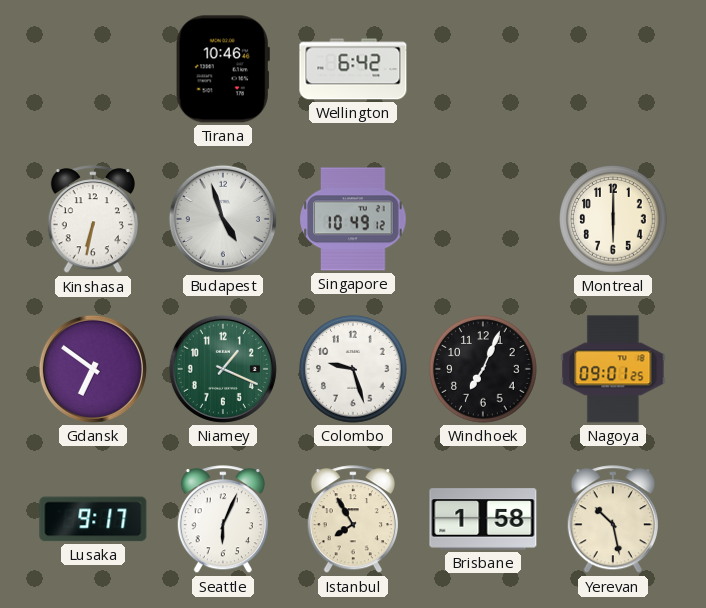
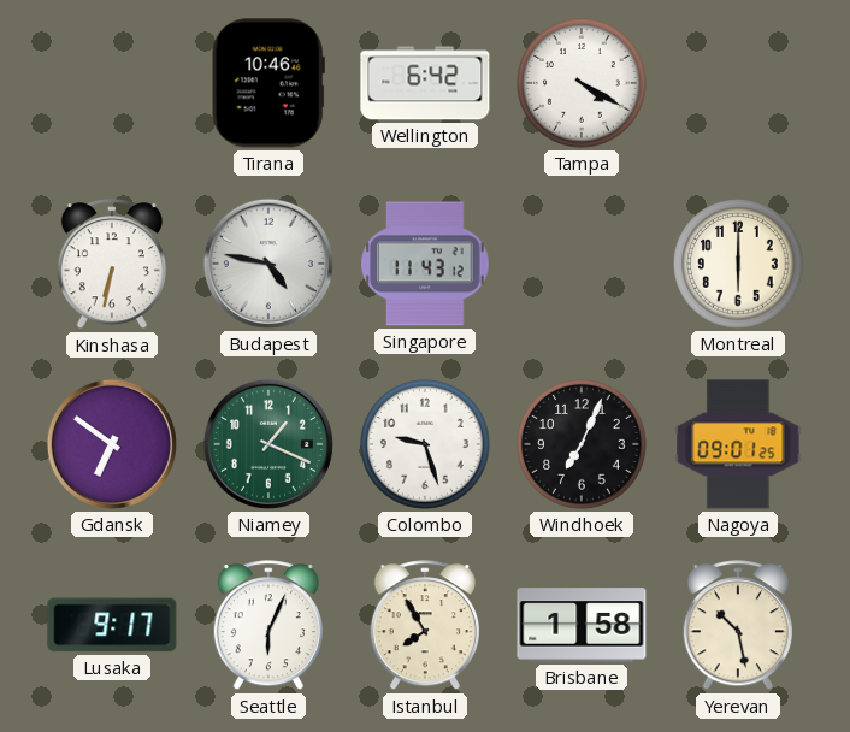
Tampa: none -> 4:20 (582, 83)
Budapest: 4:57 -> 4:47 (268, 264)
Singapore: 10:49 -> 11:43 (425, 264)
